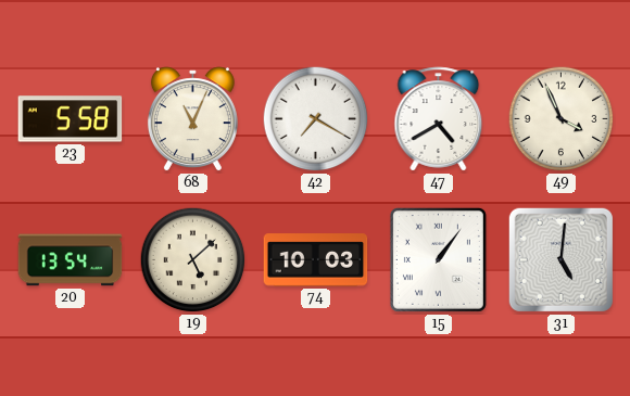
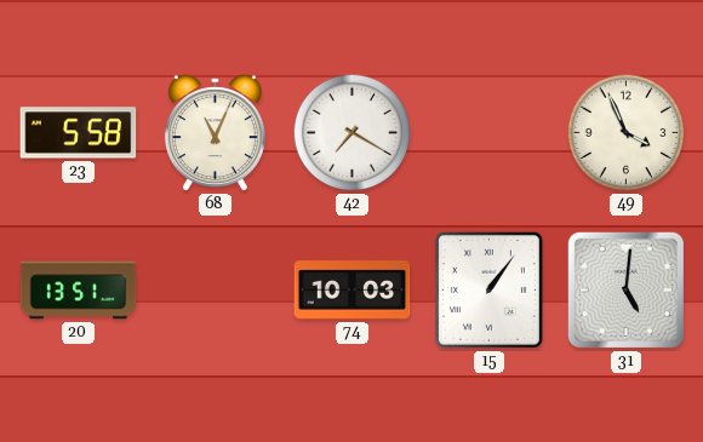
47: 4:40 -> none (439, 119)
20: 13:54 -> 13:51 (79, 291)
19: 5:08 -> none (193, 260)
